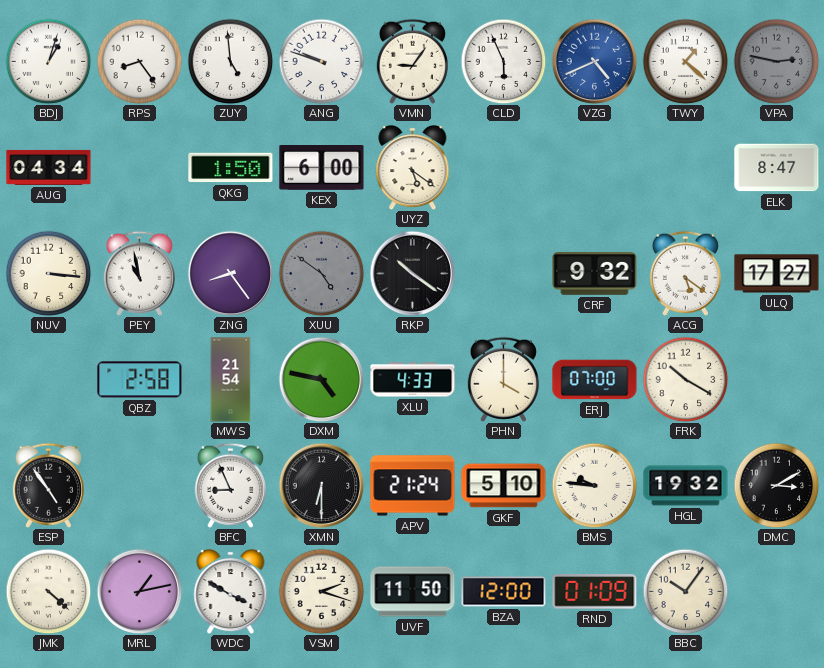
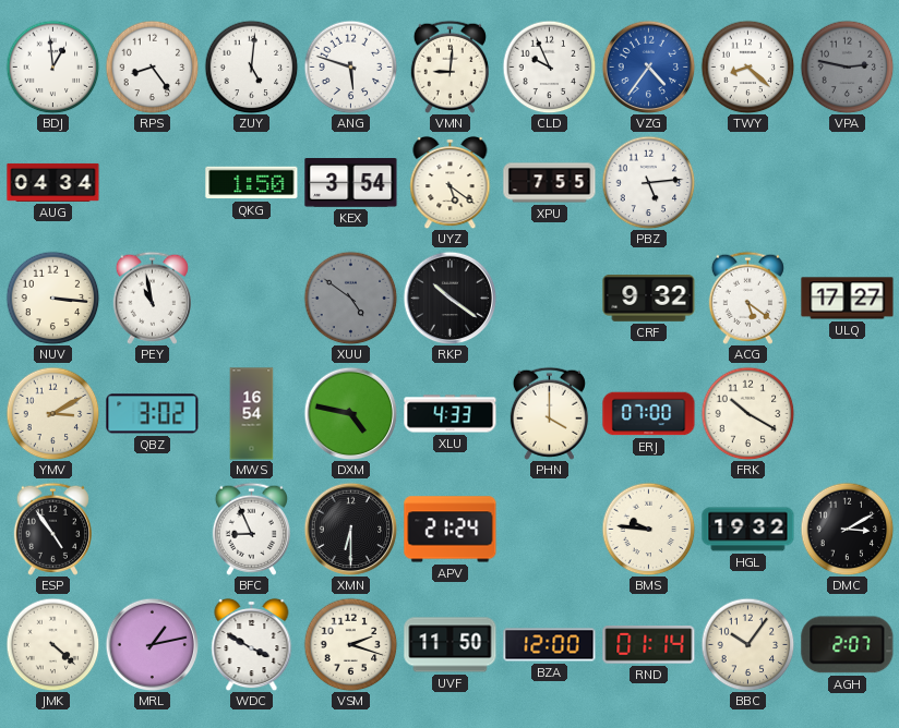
BDJ: 1:03 -> 12:59 (52, 66)
ZUY: 4:59 -> 5:01 (251, 66)
ANG: 9:48 -> 5:48 (350, 66)
VMN: 9:06 -> 9:01 (449, 66)
CLD: 5:56 -> 9:56 (549, 66)
VZG: 4:41 -> 4:36 (648, 66)
TWY: 1:22 -> 8:22 (747, 66)
KEX: 6:00 -> 3:54 (351, 183)
XPU: none -> 7:55 (550, 183)
PBZ: none -> 5:14 (648, 182)
ELK: 8:47 -> none (777, 168)
ZNG: 8:24 -> none (230, 273)
YMV: none -> 3:10 (52, 413)
QBZ: 2:58 -> 3:02 (153, 414)
MWS: 21:54 -> 16:54 (252, 414)
GKF: 5:10 -> none (504, 486)
RND: 01:09 -> 01:14 (649, 645)
AGH: none -> 2:07 (848, 645)
